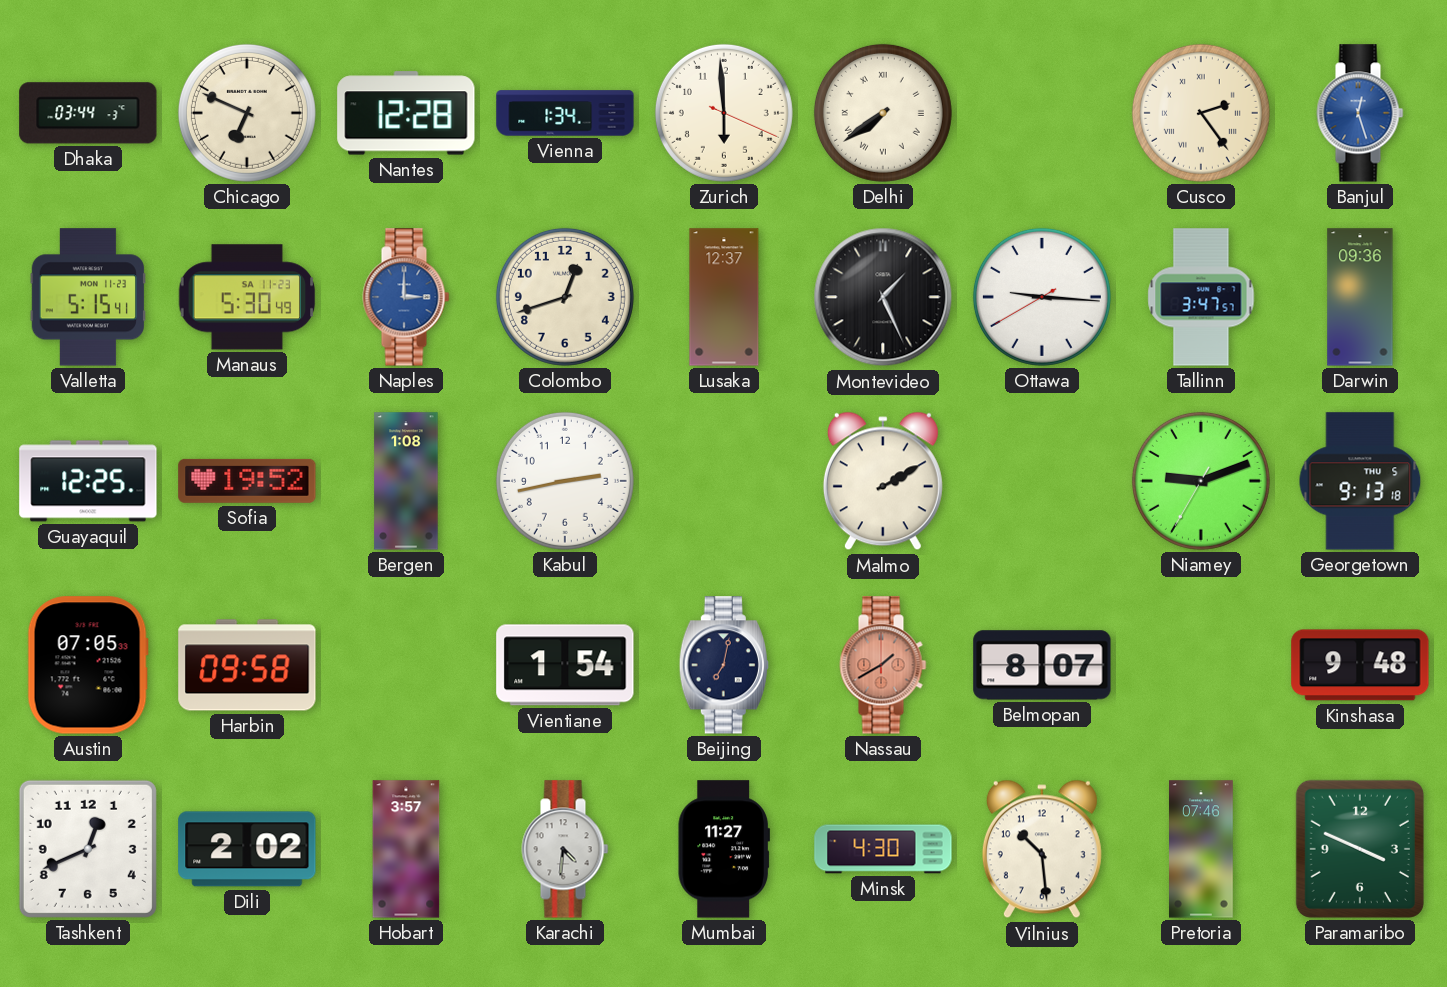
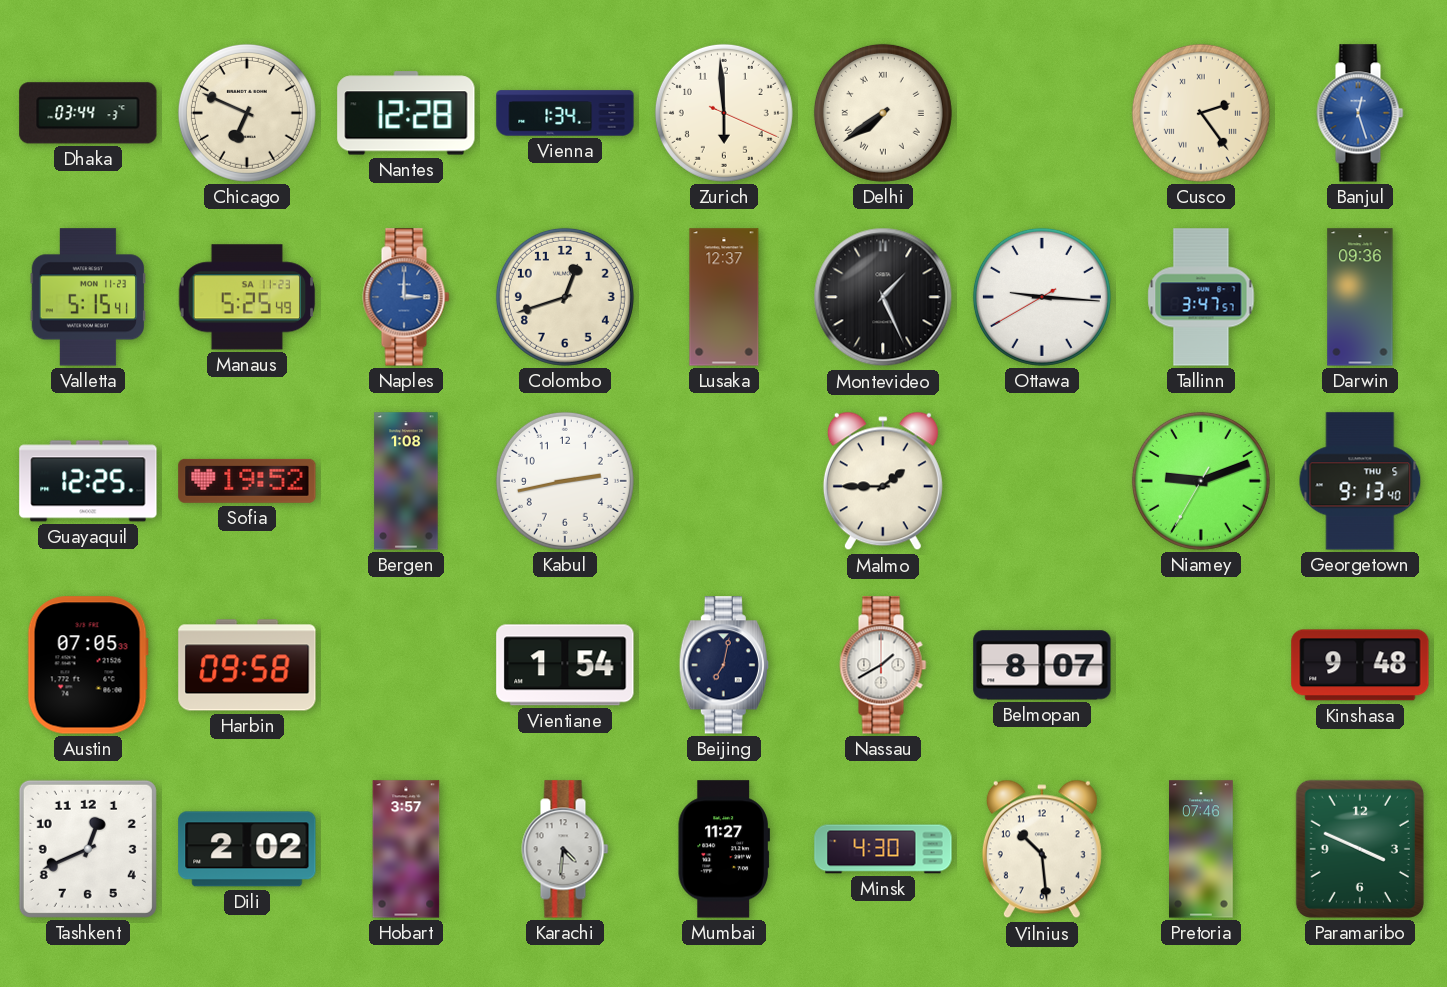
Manaus: 5:30 -> 5:25 (247, 297)
Malmo: 2:10 -> 1:45 (883, 481)
Georgetown: 9:13:18 -> 9:13:40 (1360, 481)
Nassau dial: salmon -> white (883, 665)
